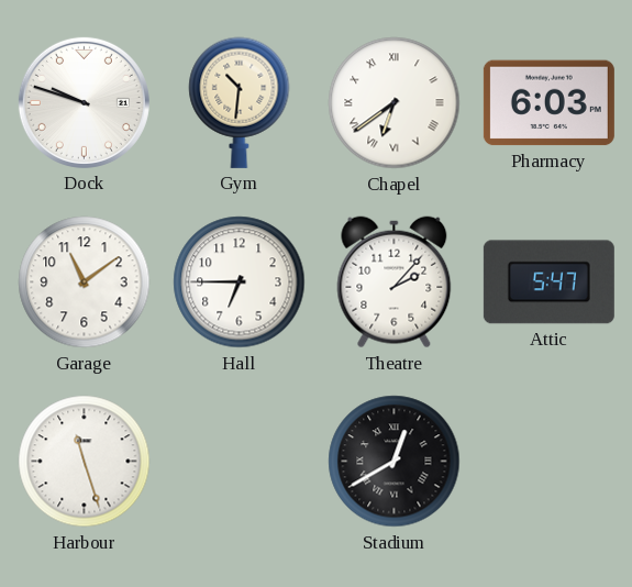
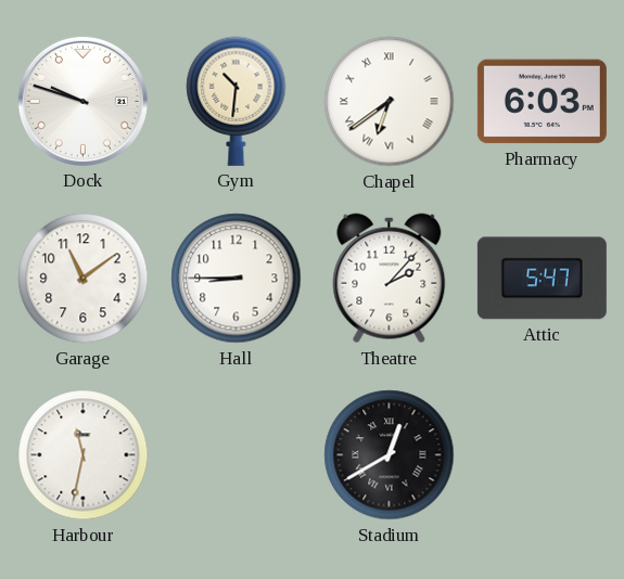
Hall: 6:45 -> 8:45 (237, 279)
Harbour: 11:27 -> 11:32 (84, 455)
